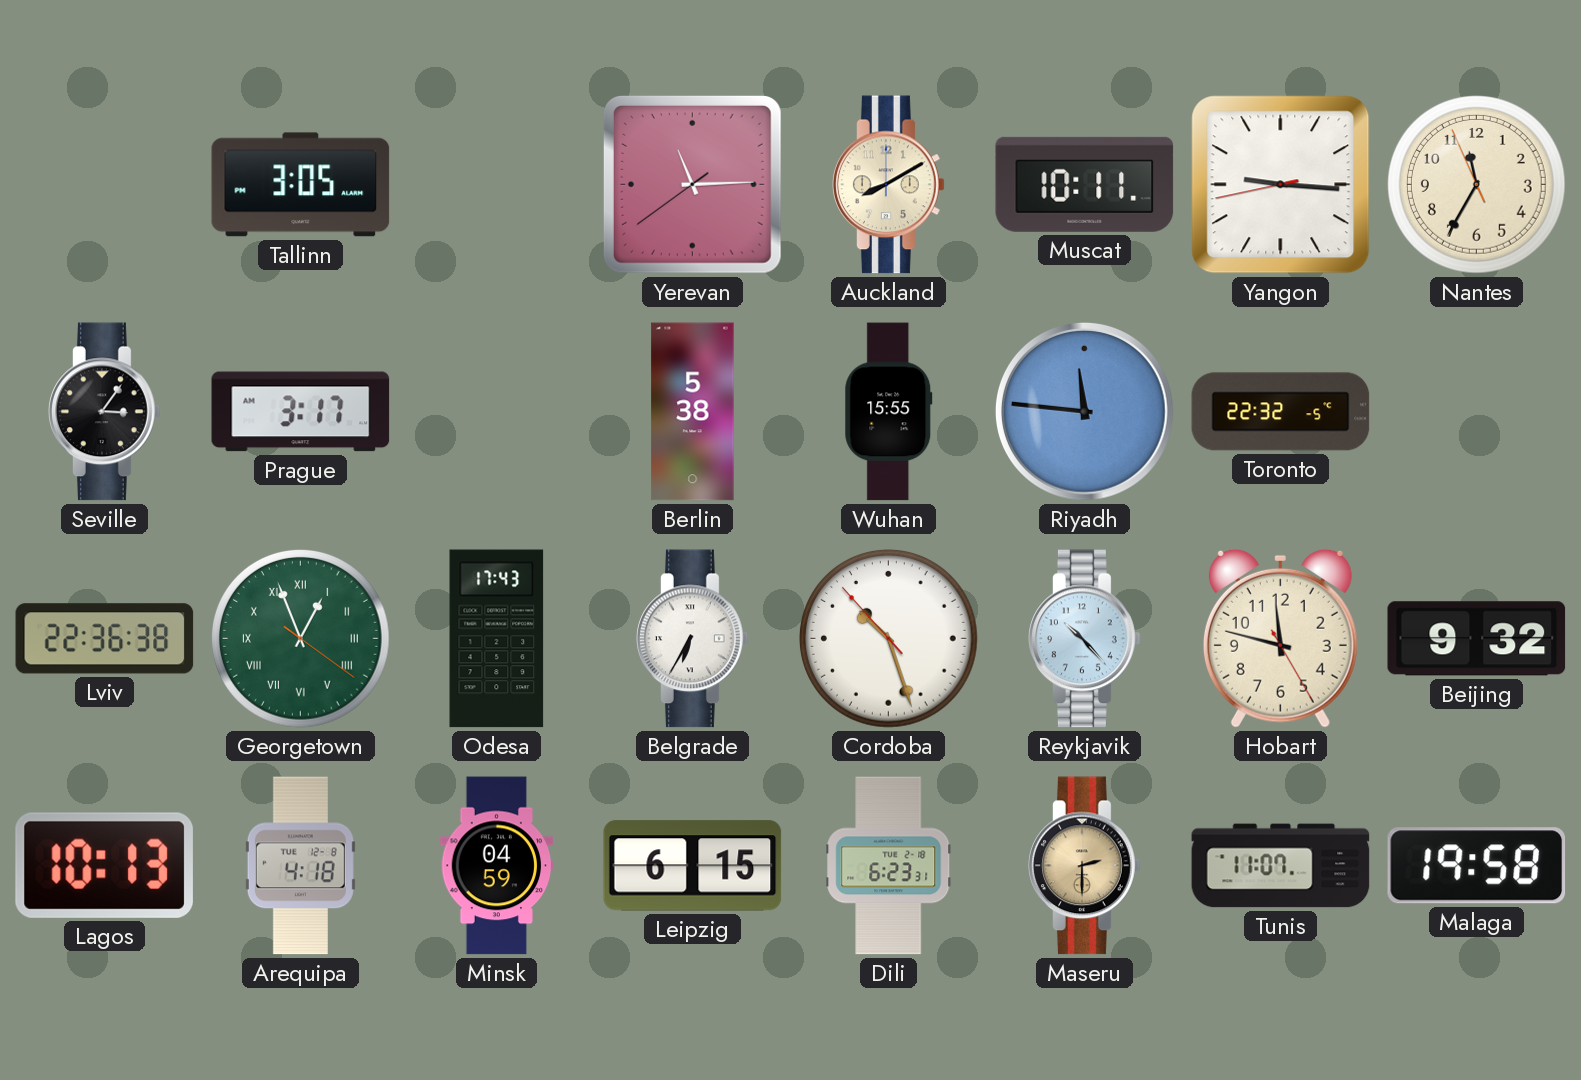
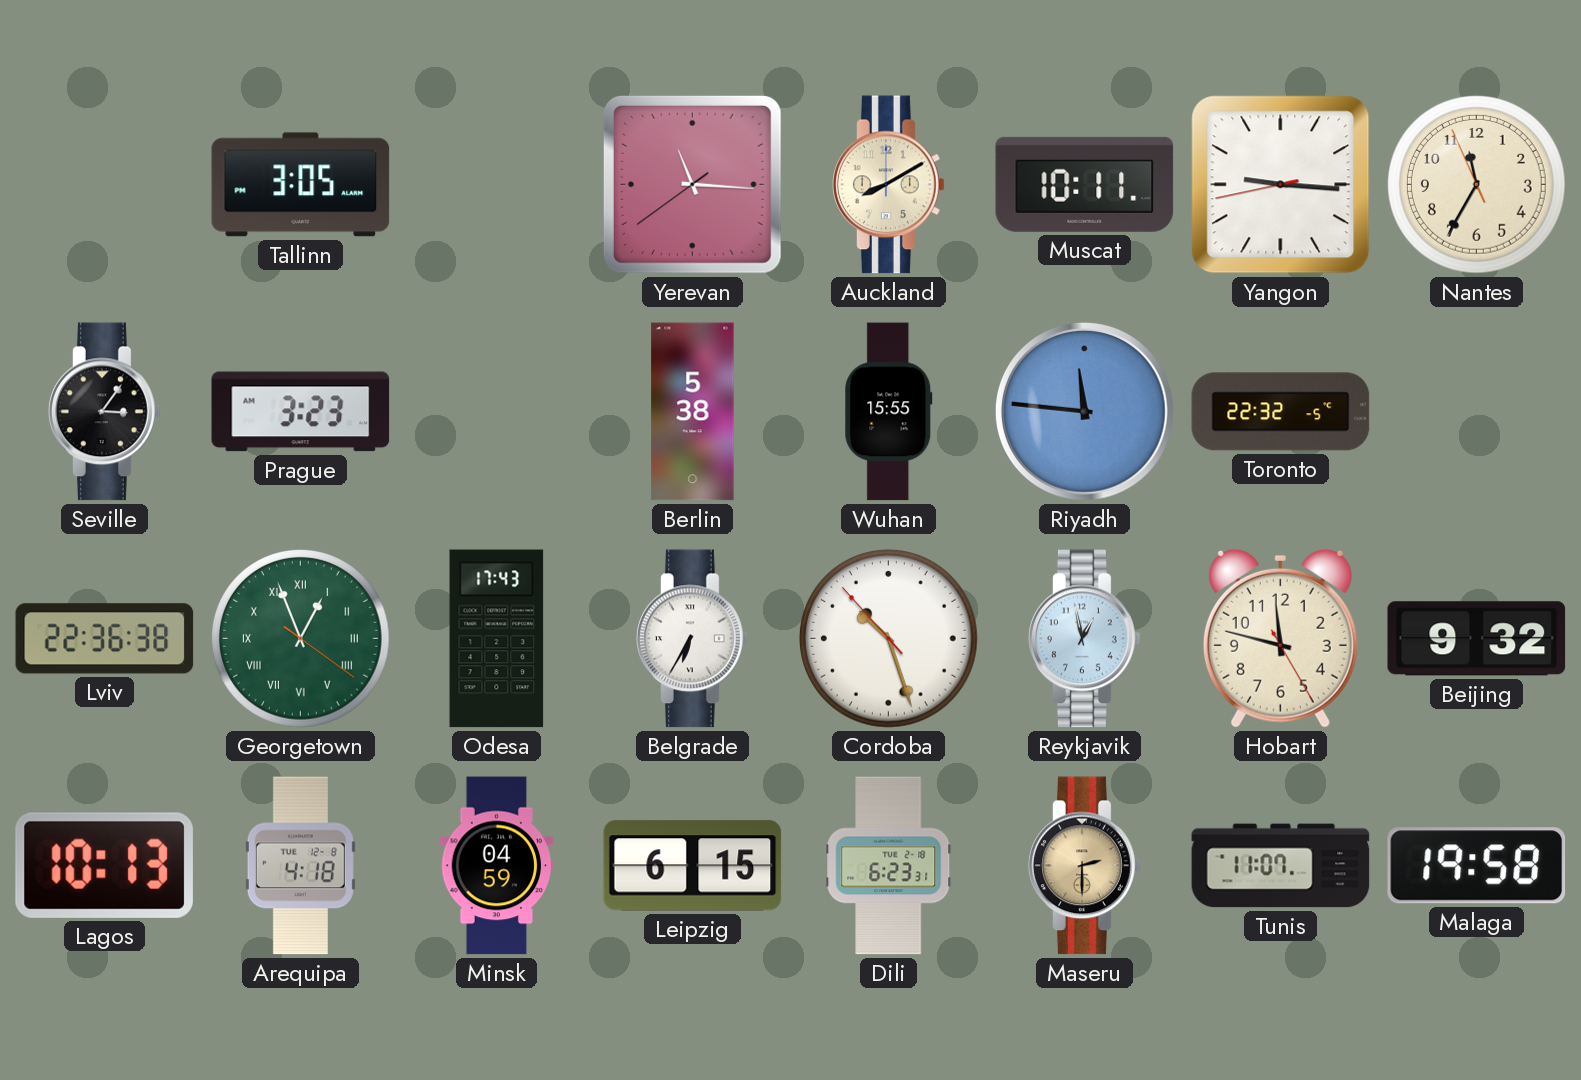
Yerevan: 11:14 -> 11:15 (692, 184)
Prague: 3:17 -> 3:23 (301, 412)
Reykjavik: 10:23 -> 12:58 (1085, 639)
